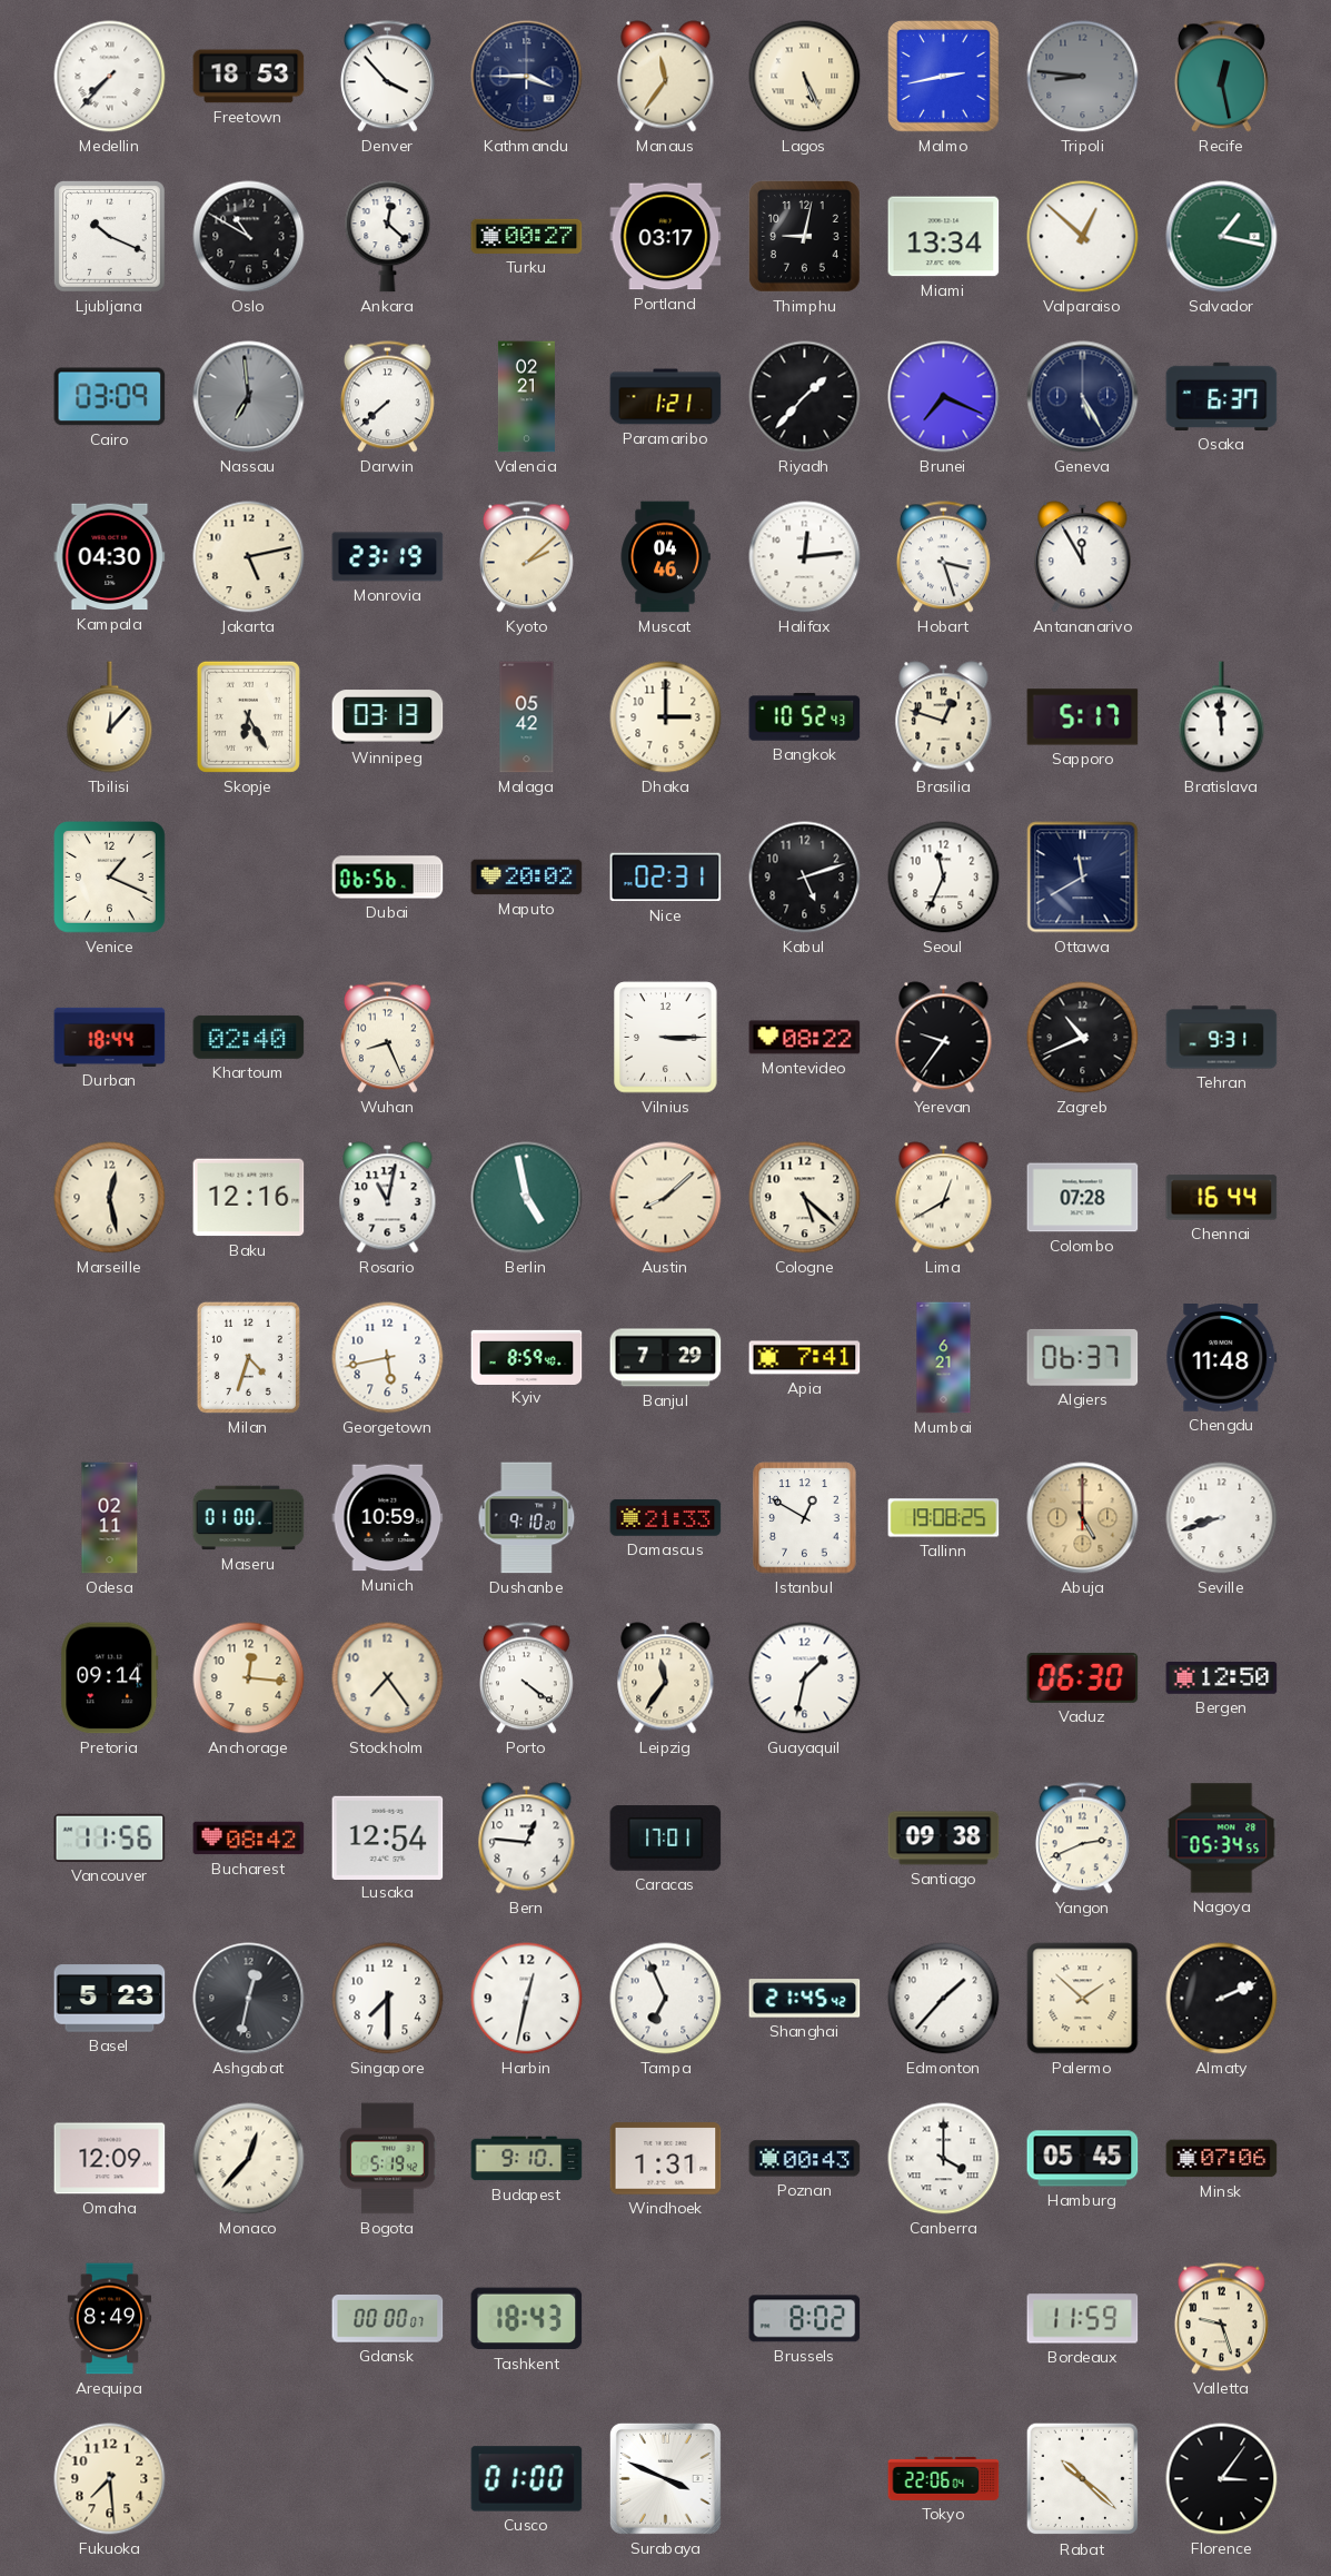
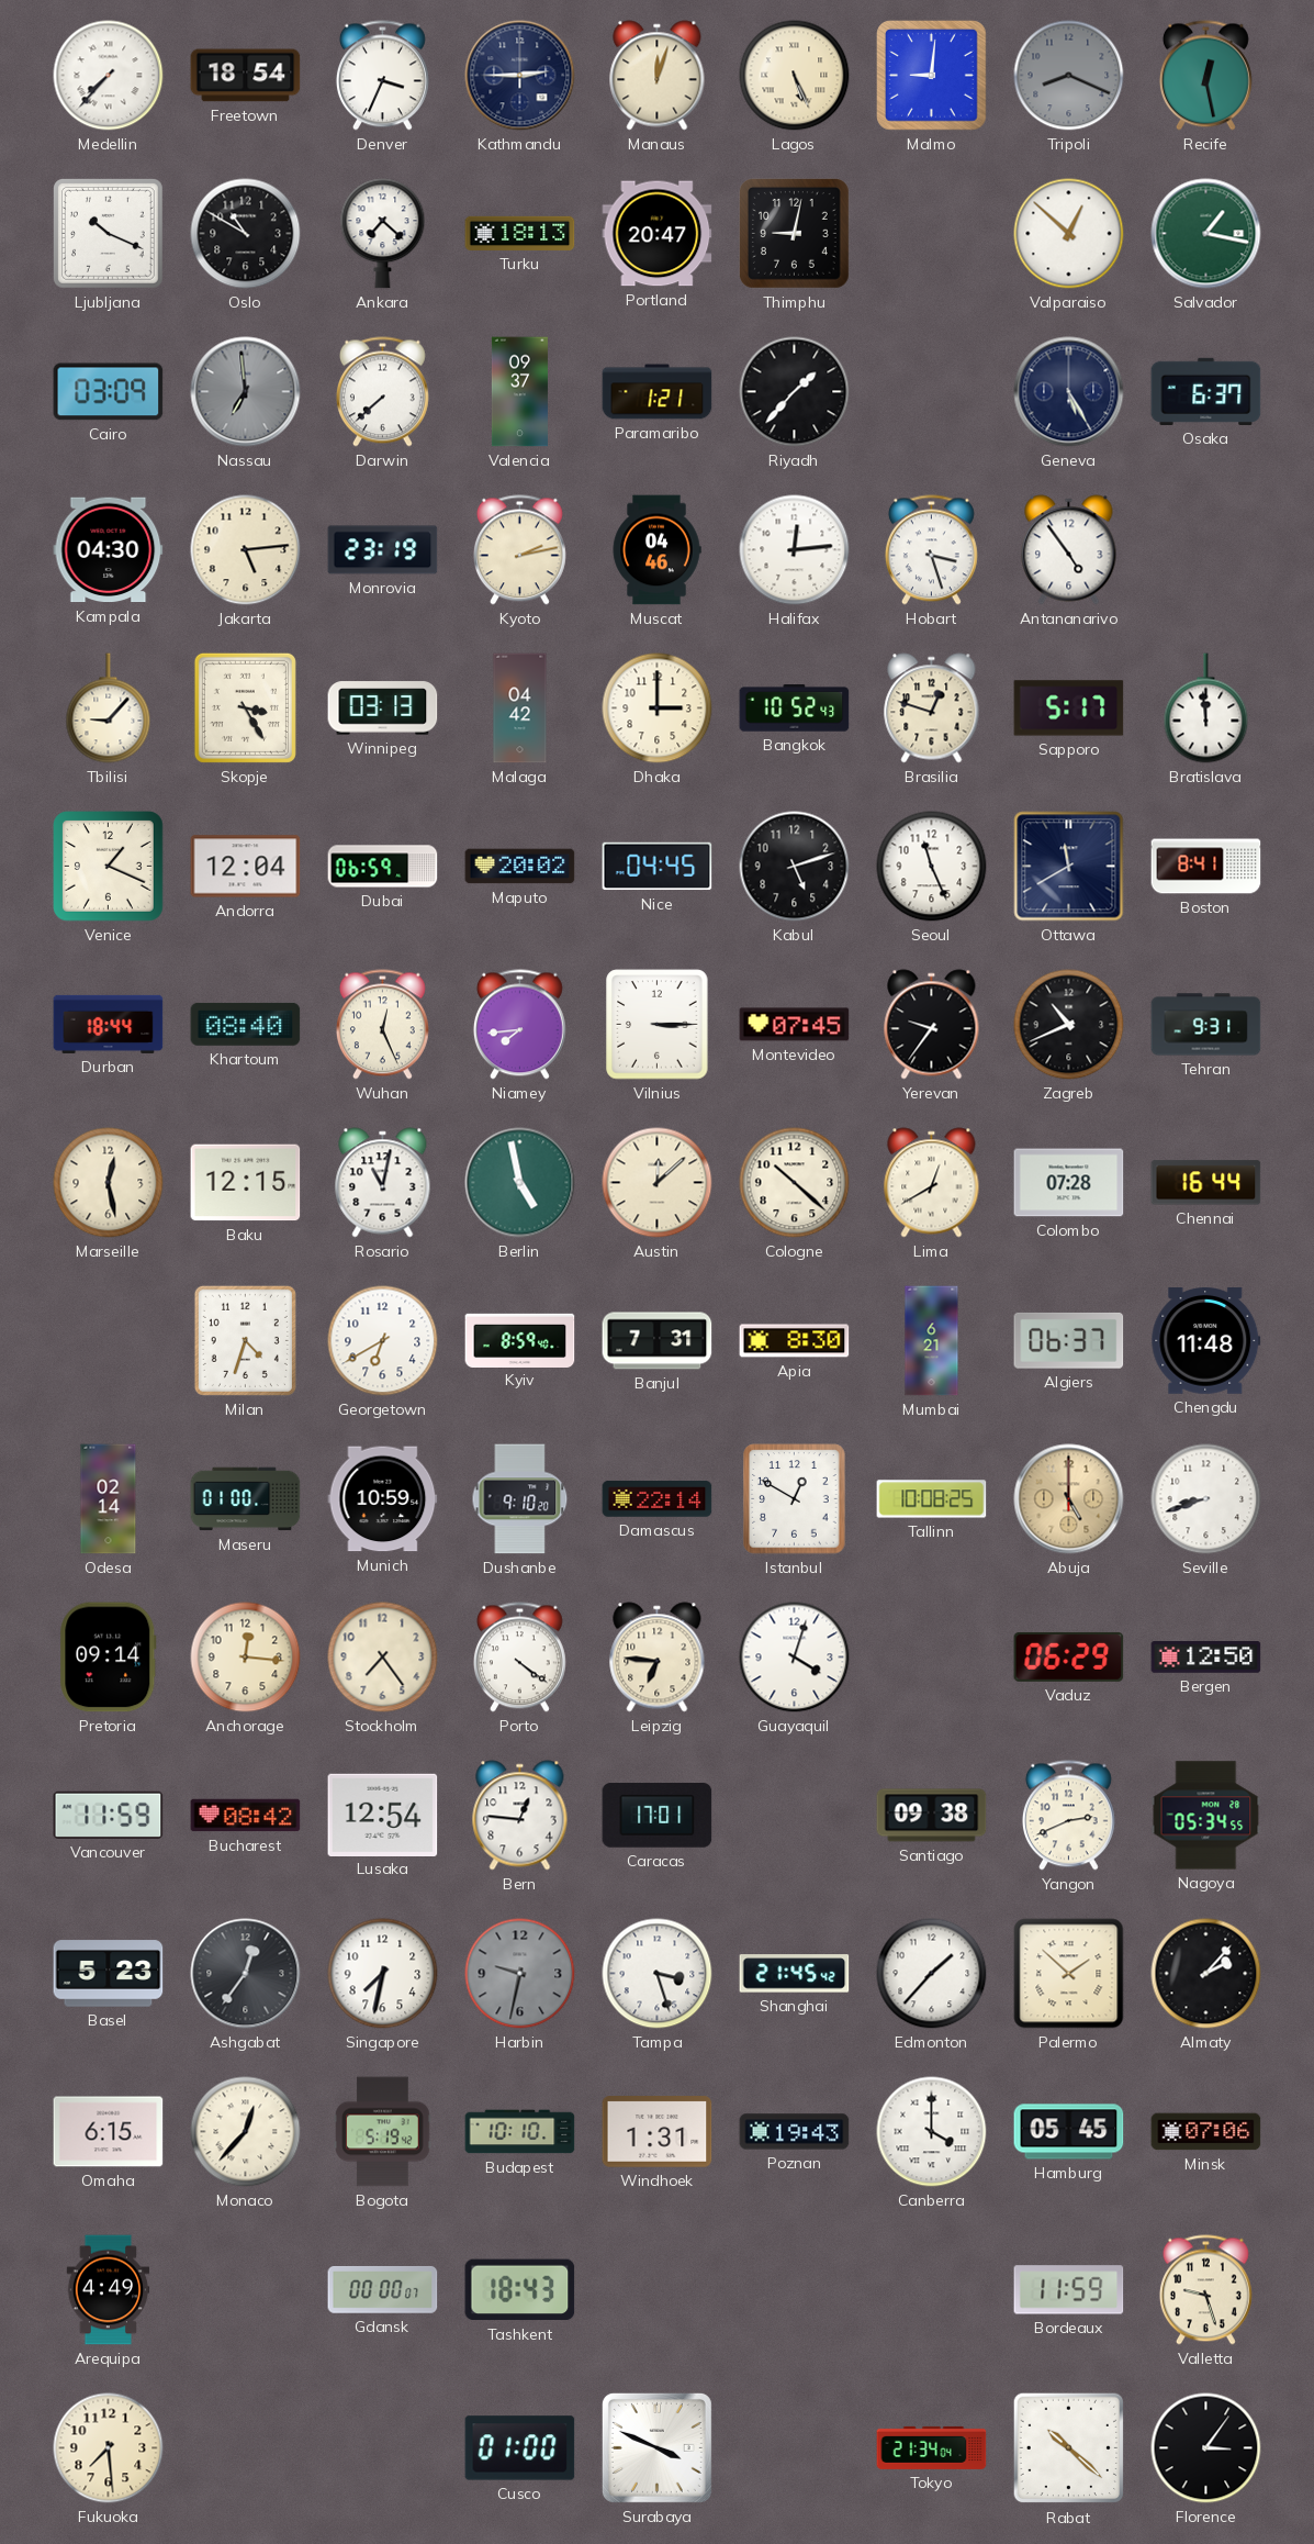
Freetown: 18:53 -> 18:54 (246, 76)
Denver: 3:53 -> 3:34 (382, 76)
Kathmandu: 3:45 -> 2:45 (520, 76)
Manaus: 11:36 -> 12:03 (658, 76)
Malmo: 2:43 -> 9:01 (932, 76)
Tripoli: 8:46 -> 8:19 (1069, 76)
Ankara: 12:22 -> 7:22 (383, 234)
Turku: 00:27 -> 18:13 (520, 233)
Portland: 03:17 -> 20:47 (658, 234)
Miami: 13:34 -> none (944, 237)
Valencia: 02:21 -> 09:37 (519, 392)
Brunei: 7:19 -> none (944, 397)
Jakarta: 5:13 -> 5:14 (246, 550)
Kyoto: 2:08 -> 2:13 (519, 550)
Antananarivo: 11:55 -> 4:54 (1069, 550)
Tbilisi: 12:07 -> 9:07 (109, 708)
Skopje: 6:25 -> 3:25 (245, 707)
Malaga: 05:42 -> 04:42 (520, 708)
Andorra: none -> 12:04 (246, 867)
Dubai: 06:56 -> 06:59 (383, 867)
Nice: 02:31 -> 04:45 (658, 867)
Seoul: 11:34 -> 11:26 (932, 867)
Boston: none -> 8:41 (1206, 867)
Khartoum: 02:40 -> 08:40 (246, 1024)
Wuhan: 8:26 -> 12:26 (382, 1025)
Niamey: none -> 7:44 (519, 1025)
Montevideo: 08:22 -> 07:45 (795, 1025)
Baku: 12:16 -> 12:15 (246, 1183)
Austin: 8:08 -> 12:08 (658, 1183)
Cologne: 5:22 -> 10:22 (795, 1183)
Georgetown: 5:43 -> 6:40 (383, 1341)
Banjul: 7:29 -> 7:31 (658, 1341)
Apia: 7:41 -> 8:30 (795, 1341)
Odesa: 02:11 -> 02:14 (109, 1499)
Damascus: 21:33 -> 22:14 (658, 1499)
Tallinn: 19:08 -> 10:08 (932, 1499)
Leipzig: 11:36 -> 6:46 (658, 1658)
Guayaquil: 1:32 -> 4:03 (795, 1658)
Vaduz: 06:30 -> 06:29 (1069, 1656)
Vancouver: 11:56 -> 11:59 (109, 1815)
Ashgabat: 12:32 -> 12:36 (246, 1974)
Singapore: 7:30 -> 7:32 (383, 1974)
Harbin: 12:32 -> 9:32 (520, 1974)
Harbin dial: white -> grey (520, 1974)
Tampa: 6:56 -> 3:27 (658, 1974)
Almaty: 2:11 -> 2:07 (1206, 1974)
Omaha: 12:09 -> 6:15 (109, 2132)
Budapest: 9:10 -> 10:10 (520, 2132)
Poznan: 00:43 -> 19:43 (795, 2132)
Arequipa: 8:49 -> 4:49 (109, 2290)
Brussels: 8:02 -> none (805, 2319)
Tokyo: 22:06 -> 21:34 (932, 2447)
